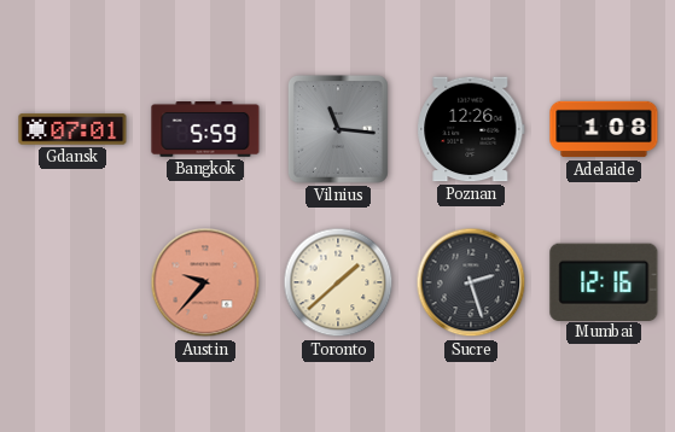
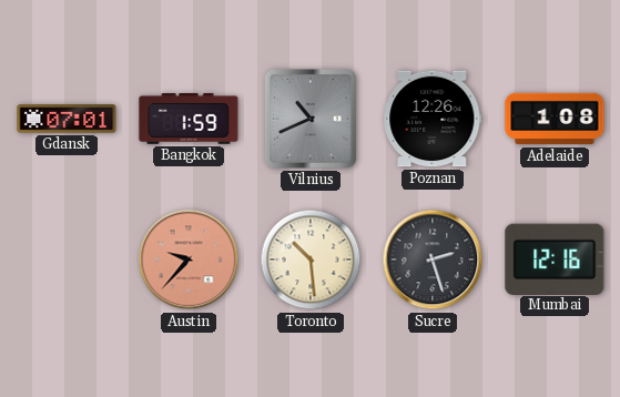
Bangkok: 5:59 -> 1:59 (189, 120)
Vilnius: 11:16 -> 10:41 (311, 119)
Toronto: 1:38 -> 10:29 (311, 259)
